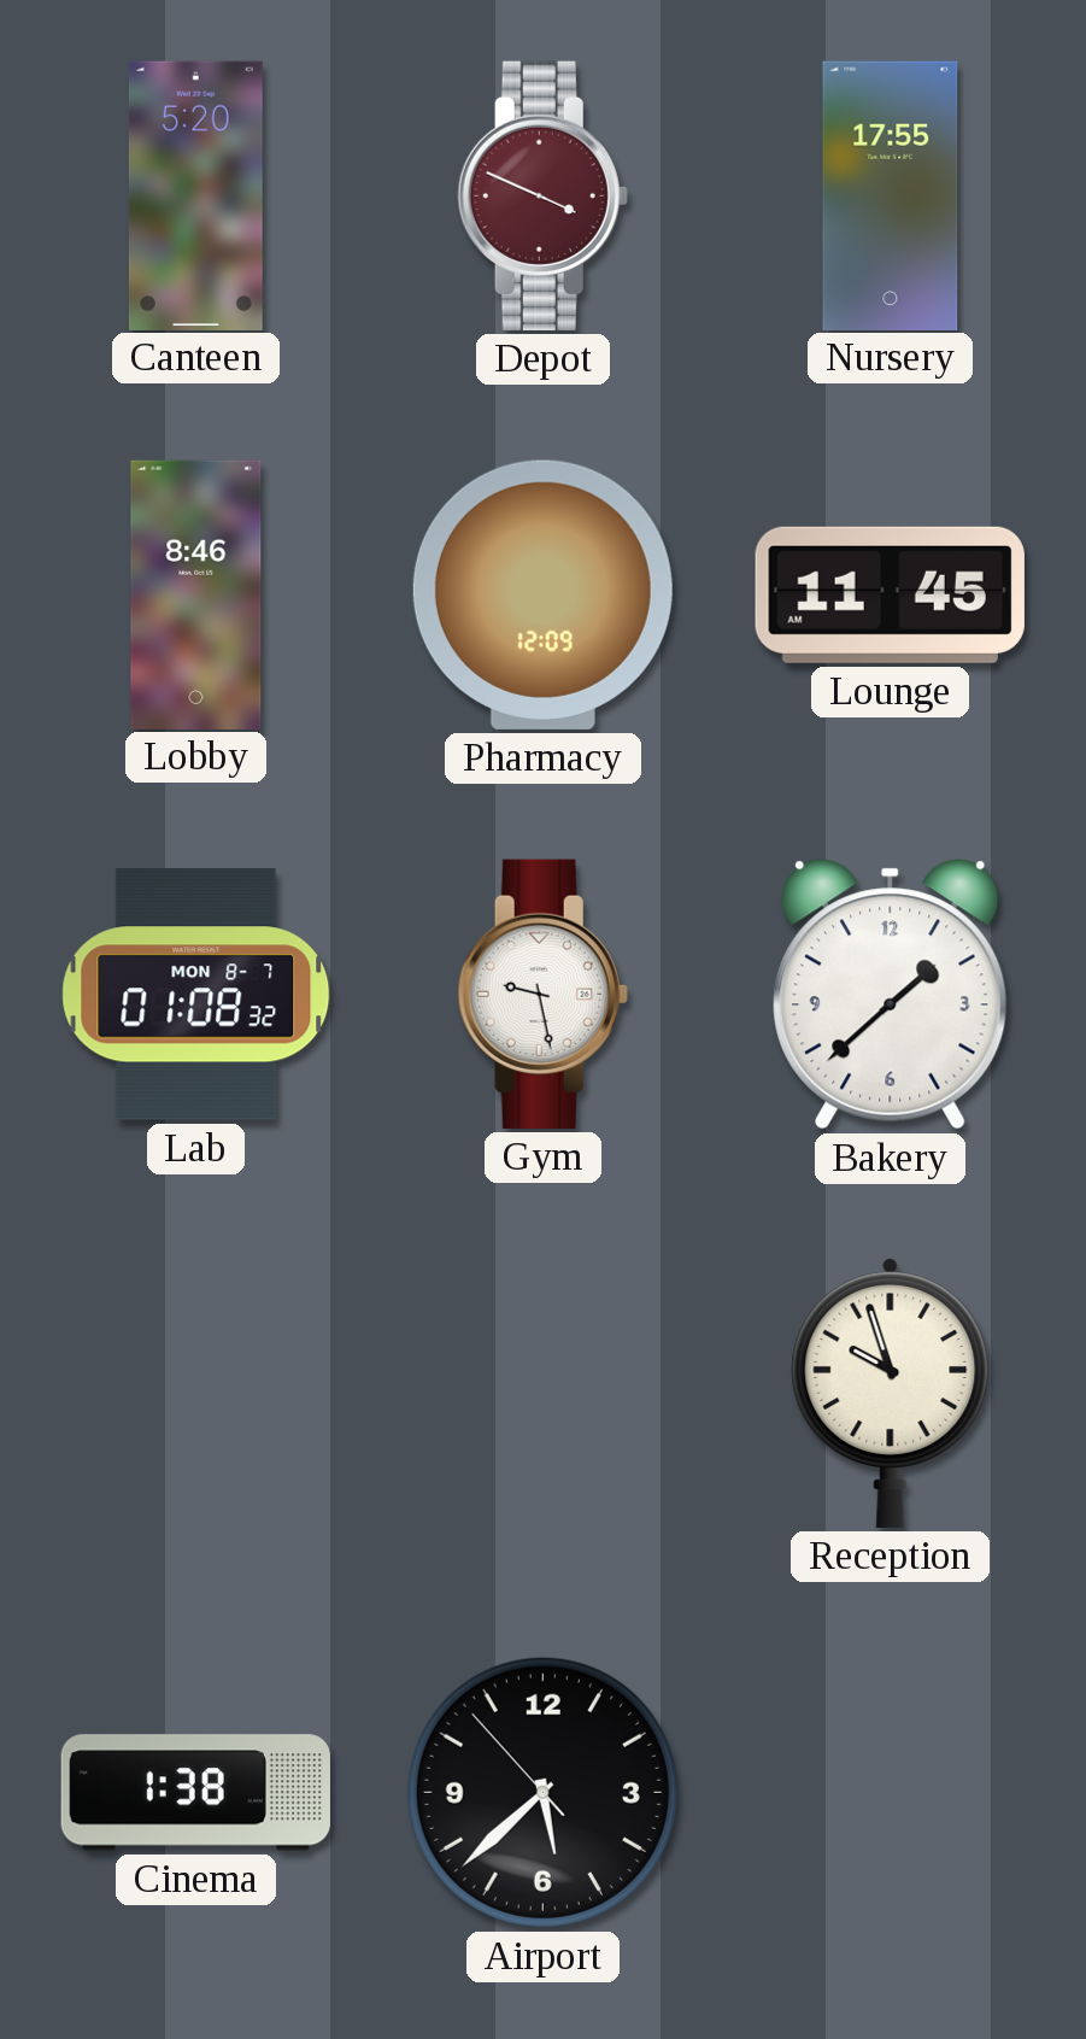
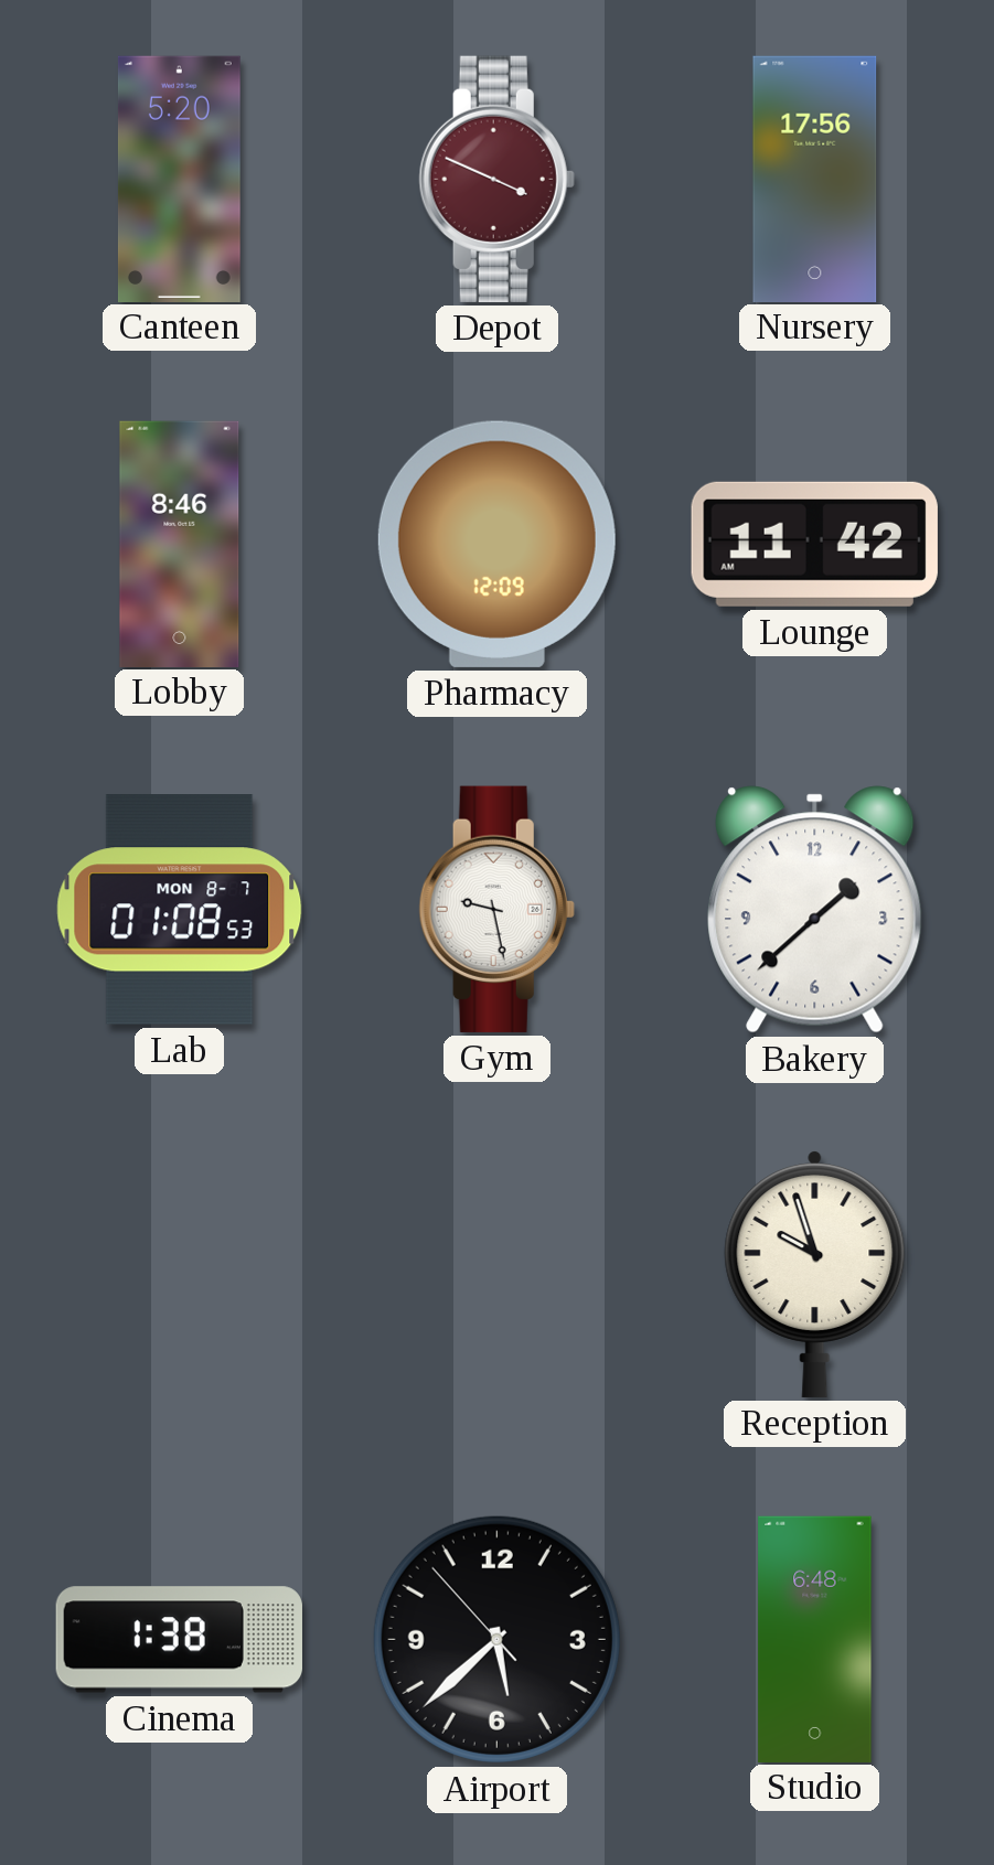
Nursery: 17:55 -> 17:56 (815, 179)
Lounge: 11:45 -> 11:42 (814, 544)
Lab: 01:08:32 -> 01:08:53 (180, 910)
Studio: none -> 6:48 (815, 1639)
